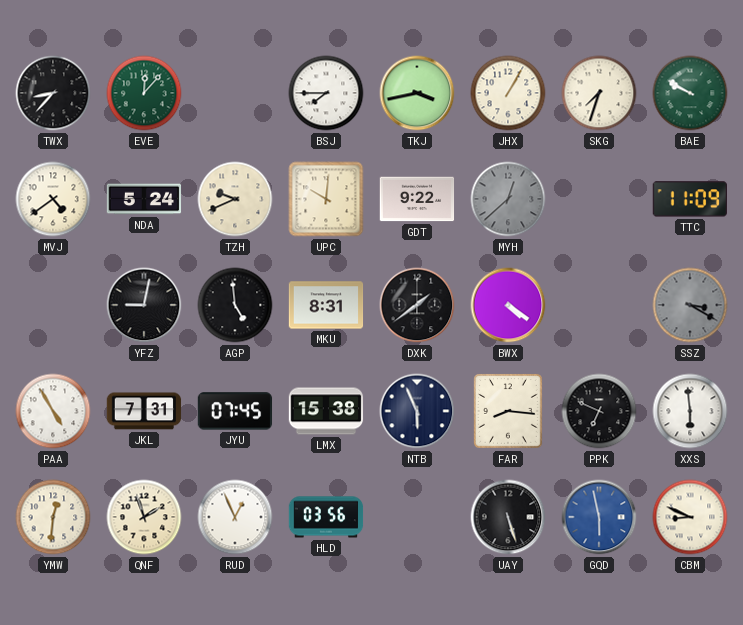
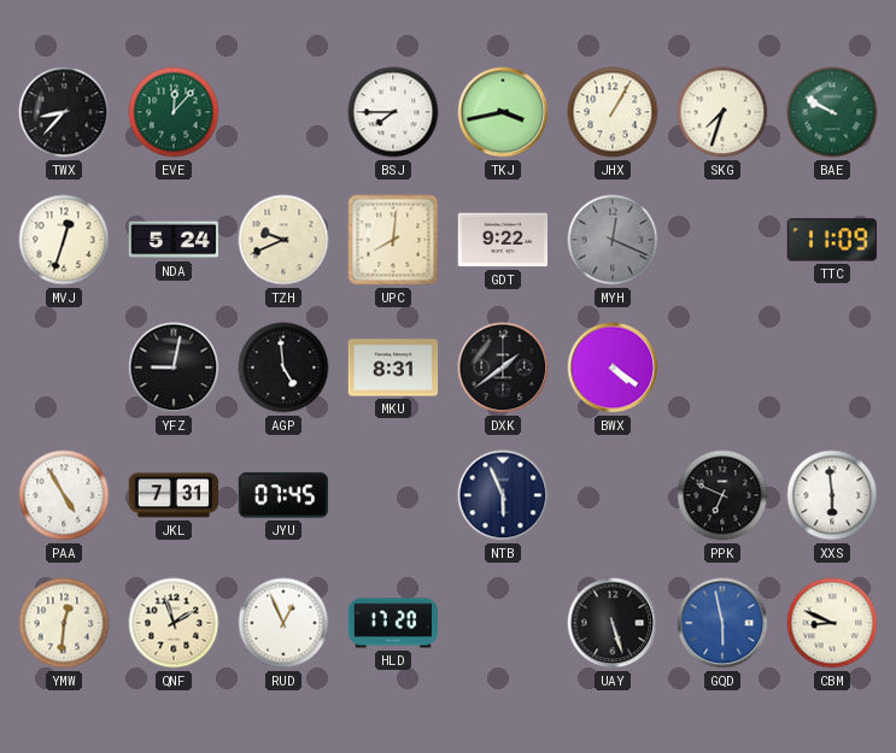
MVJ: 4:39 -> 12:33 (64, 240)
UPC: 10:01 -> 8:01 (393, 240)
MYH: 12:38 -> 12:19 (613, 240)
SSZ: 3:20 -> none (690, 305)
LMX: 15:38 -> none (326, 411)
FAR: 8:16 -> none (509, 412)
HLD: 03:56 -> 17:20 (393, 623)
